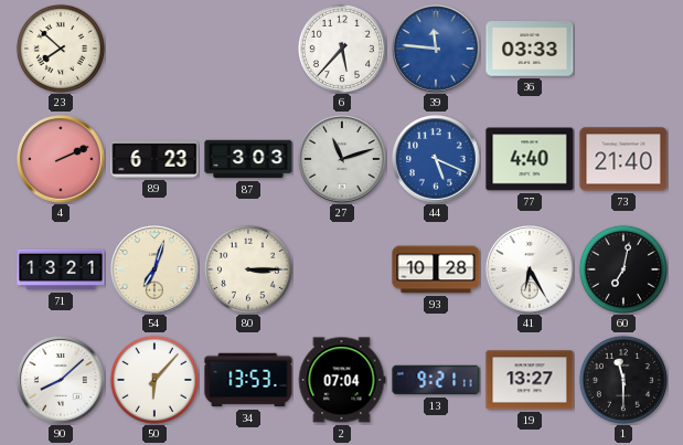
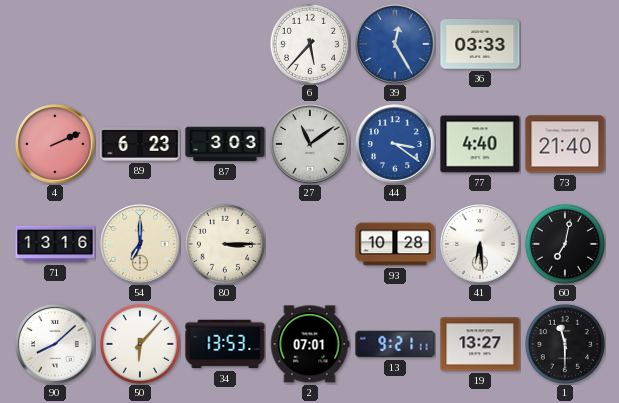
23: 7:52 -> none (61, 49)
39: 11:46 -> 12:25 (396, 45)
27: 11:12 -> 11:09 (311, 145)
44: 5:19 -> 3:21 (396, 145)
71: 13:21 -> 13:16 (55, 244)
54: 7:03 -> 7:00 (141, 245)
41: 6:25 -> 6:29 (481, 245)
2: 07:04 -> 07:01 (310, 344)
